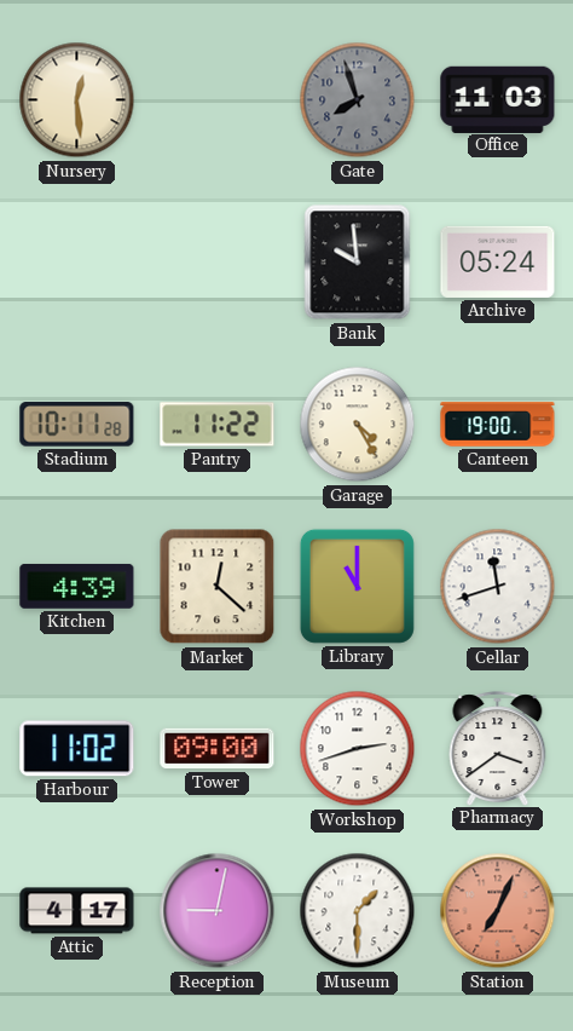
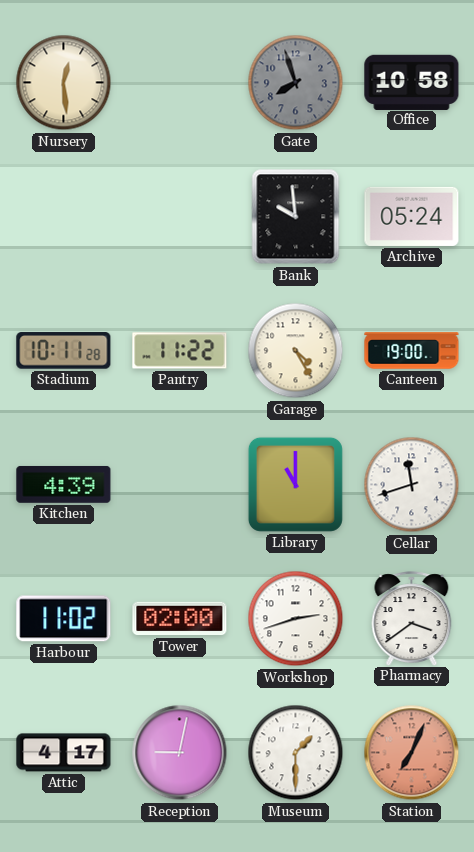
Office: 11:03 -> 10:58 (412, 82)
Market: 12:22 -> none (218, 587)
Tower: 09:00 -> 02:00 (180, 619)
